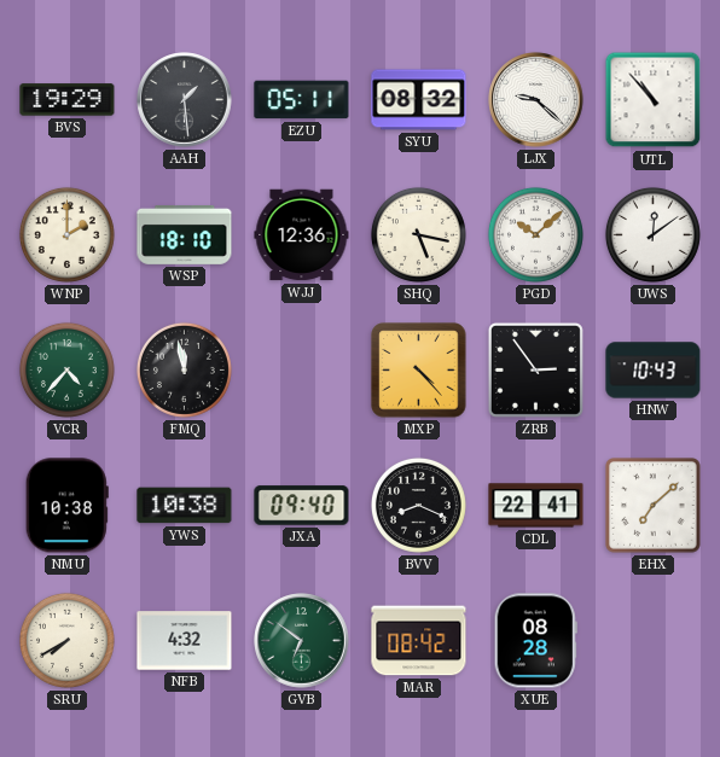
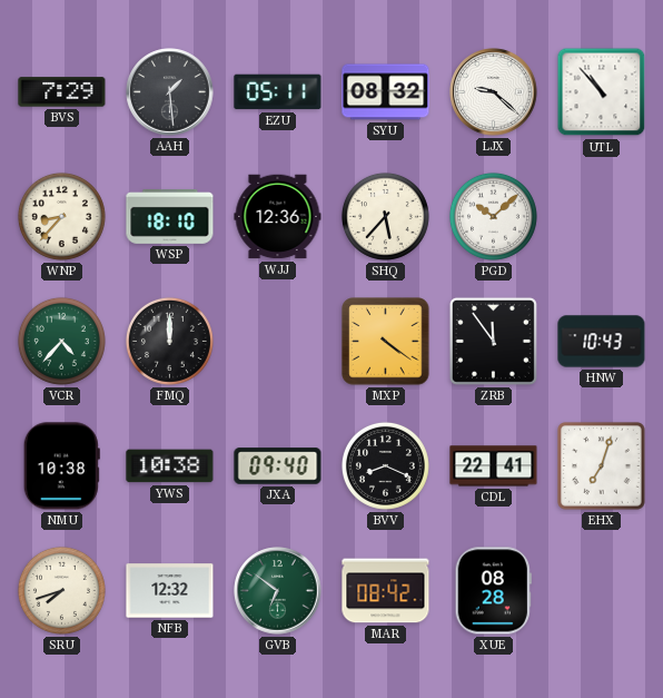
BVS: 19:29 -> 7:29 (62, 92)
WNP: 2:00 -> 8:37 (61, 216)
SHQ: 5:17 -> 5:37 (385, 216)
UWS: 12:09 -> none (652, 234)
FMQ: 11:58 -> 12:00 (169, 341)
MXP: 4:23 -> 4:21 (386, 342)
ZRB: 2:54 -> 11:54 (493, 341)
EHX: 7:08 -> 7:03 (602, 466)
SRU: 7:40 -> 7:42 (61, 590)
NFB: 4:32 -> 12:32 (170, 591)
